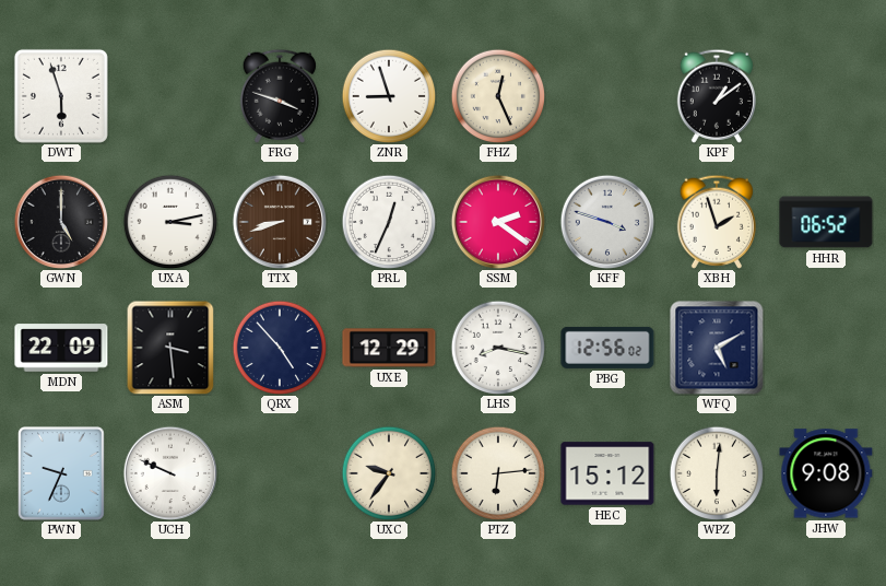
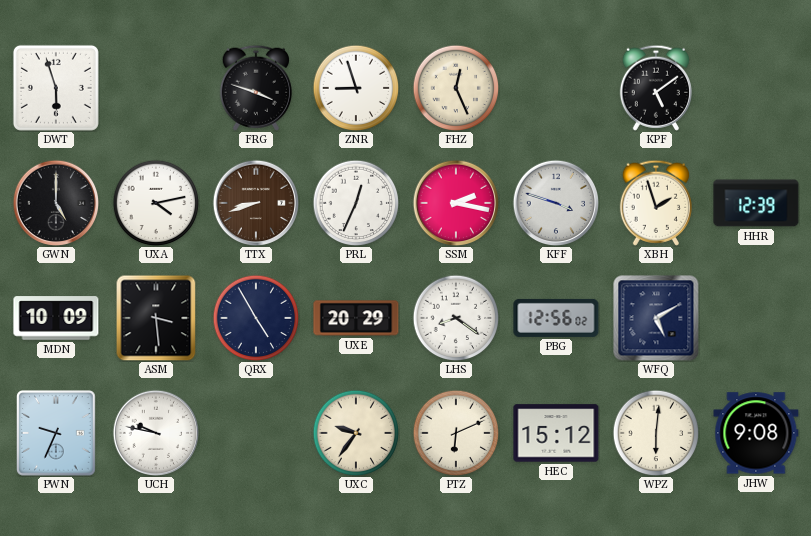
KPF: 1:09 -> 5:09 (656, 88)
UXA: 3:13 -> 4:13 (156, 203)
SSM: 2:21 -> 2:17 (455, 202)
HHR: 06:52 -> 12:39 (756, 203)
MDN: 22:09 -> 10:09 (56, 318)
QRX: 4:53 -> 4:55 (256, 318)
UXE: 12:29 -> 20:29 (356, 318)
LHS: 8:17 -> 8:21 (456, 318)
UCH: 9:49 -> 9:47 (155, 432)
PTZ: 6:14 -> 6:11 (456, 433)
